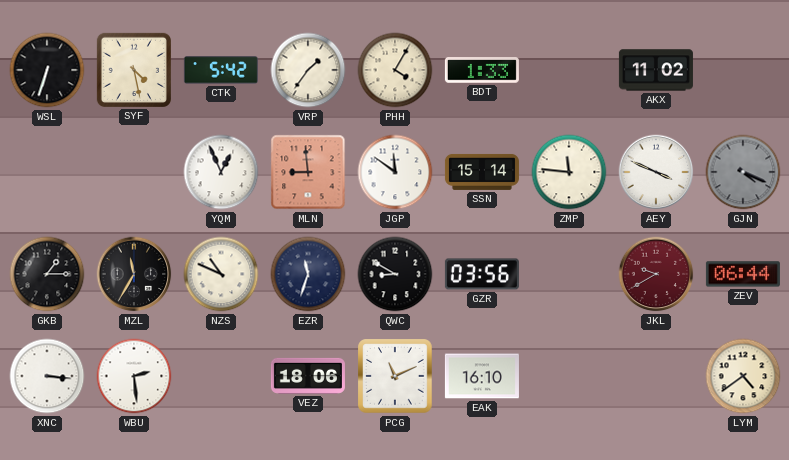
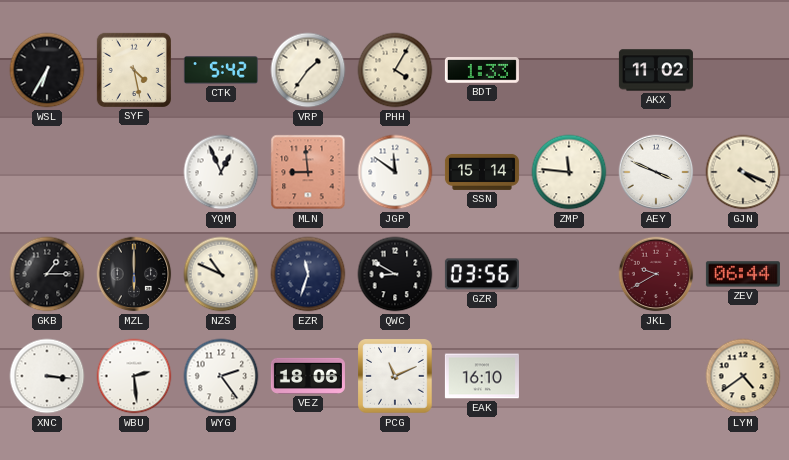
WSL: 6:33 -> 6:35 (47, 70)
GJN dial: grey -> cream (743, 172)
MZL: 11:35 -> 6:00 (134, 274)
WYG: none -> 2:24 (221, 376)
